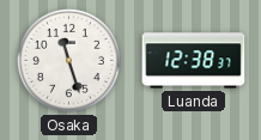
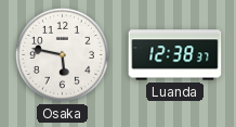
Osaka: 11:27 -> 5:47 (62, 54)
